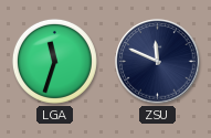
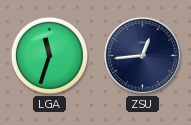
ZSU: 11:49 -> 12:44 (143, 56)
